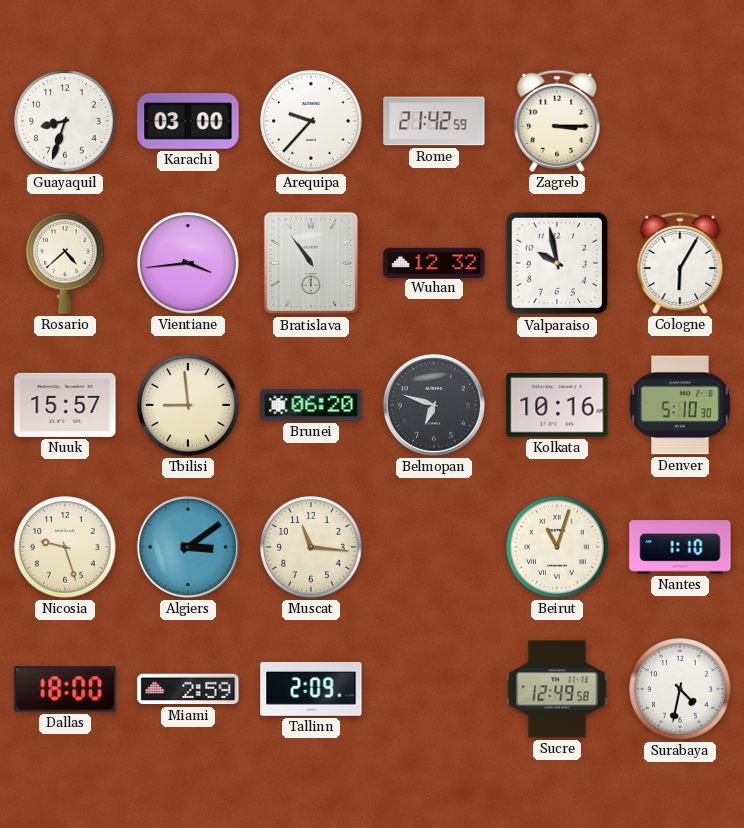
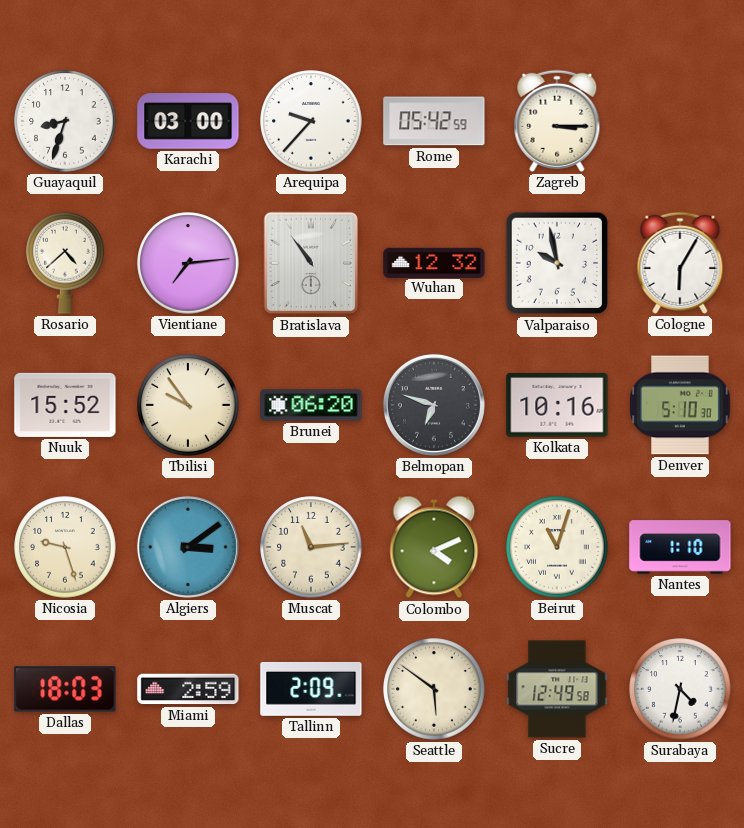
Rome: 21:42 -> 05:42 (434, 121)
Vientiane: 3:44 -> 7:14 (188, 263)
Nuuk: 15:57 -> 15:52 (65, 405)
Tbilisi: 8:59 -> 9:54 (188, 405)
Muscat: 11:16 -> 11:14 (311, 547)
Colombo: none -> 4:11 (434, 547)
Dallas: 18:00 -> 18:03 (65, 689)
Seattle: none -> 5:51 (434, 689)
